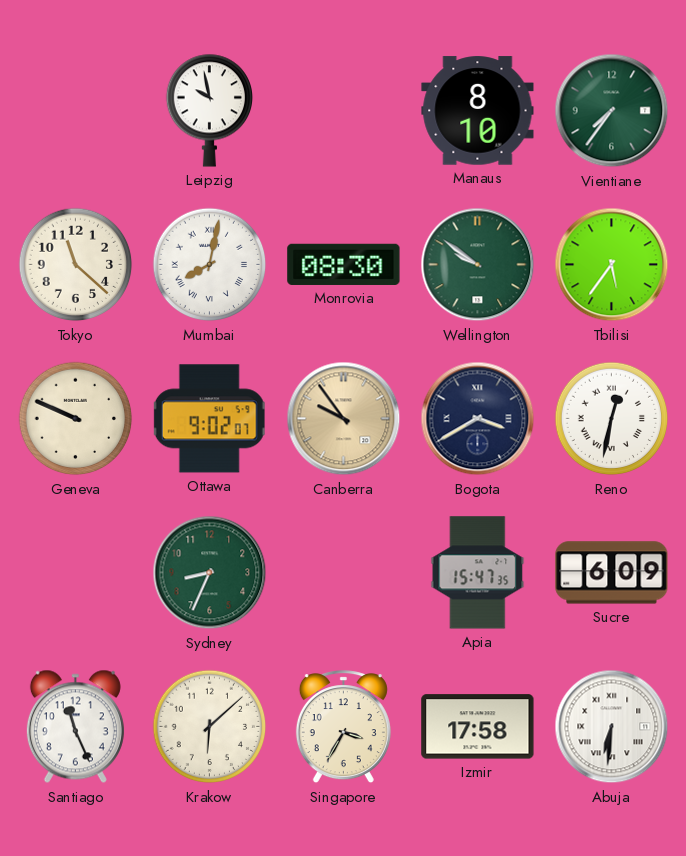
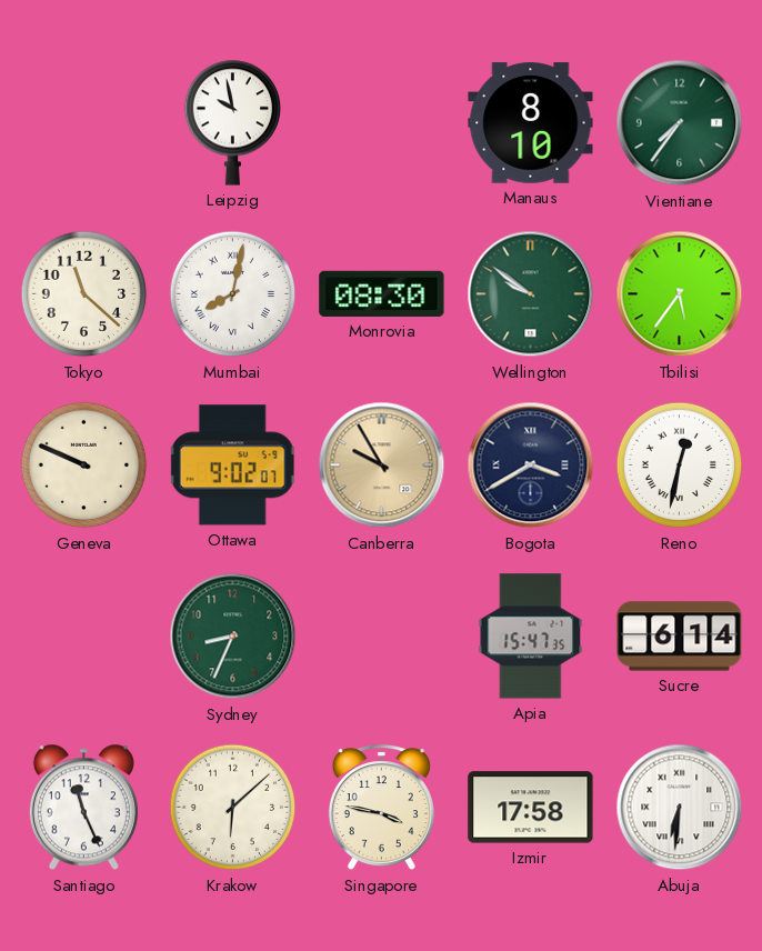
Canberra: 9:54 -> 9:55 (382, 466)
Sucre: 6:09 -> 6:14 (680, 637)
Singapore: 3:35 -> 3:47 (381, 808)
